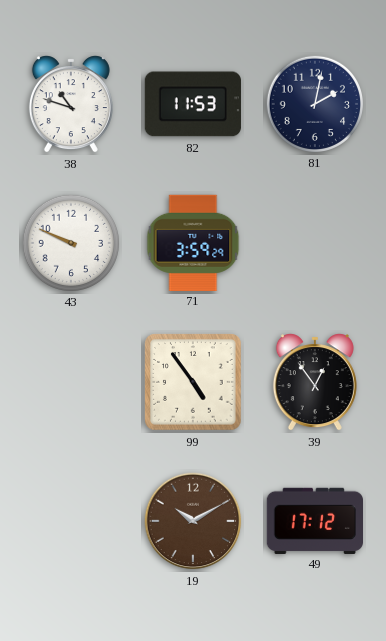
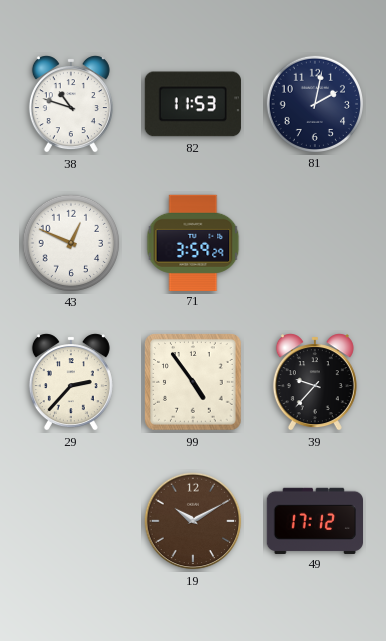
43: 9:49 -> 12:49 (70, 242)
29: none -> 2:37 (71, 382)
39: 12:54 -> 9:37 (315, 382)
